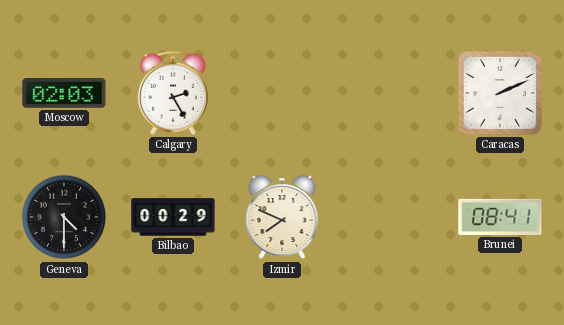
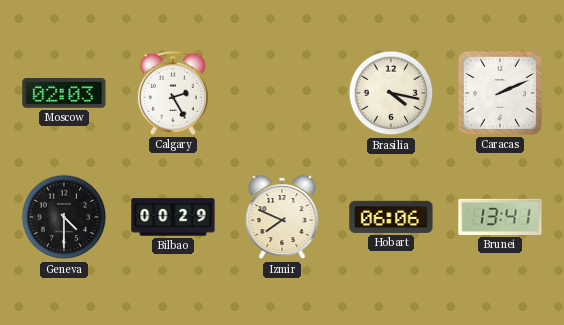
Brasilia: none -> 4:17 (391, 93)
Hobart: none -> 06:06 (391, 217)
Brunei: 08:41 -> 13:41 (500, 217)
